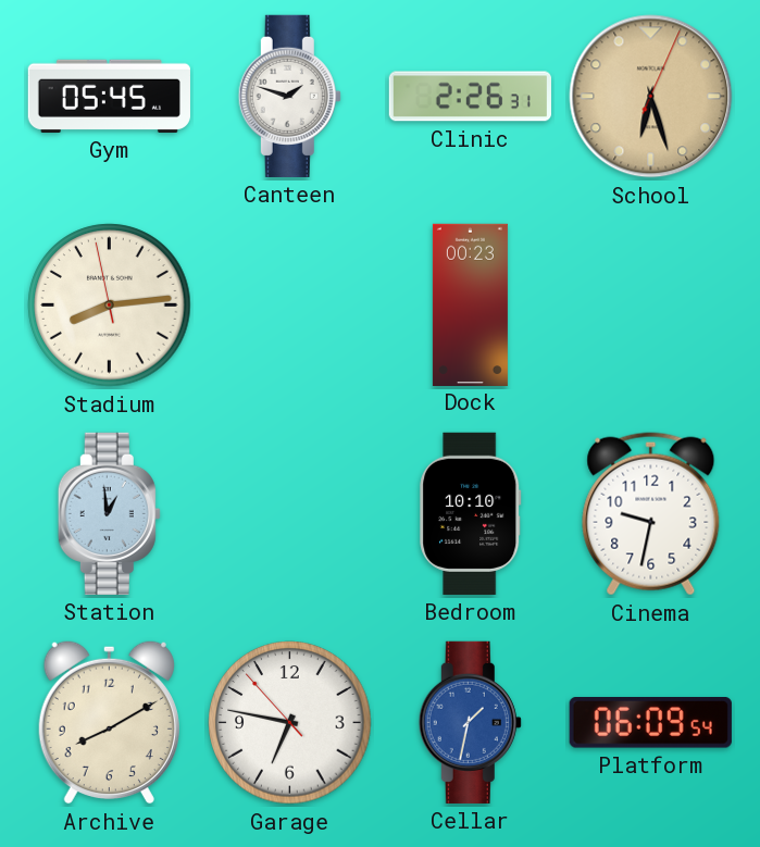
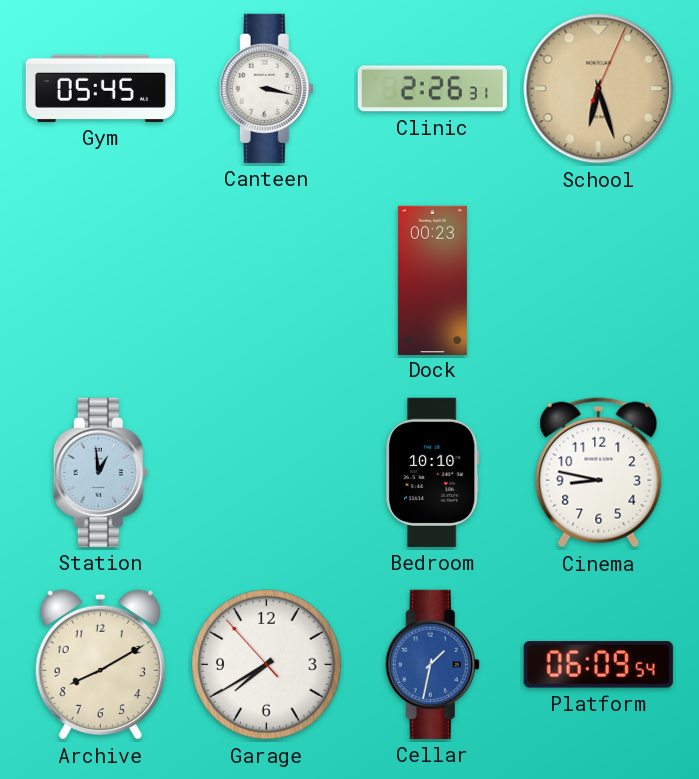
Canteen: 1:48 -> 3:17 (266, 88)
Stadium: 8:13 -> none (110, 306)
Cinema: 9:32 -> 8:47 (599, 473)
Garage: 6:46 -> 7:39 (267, 665)
